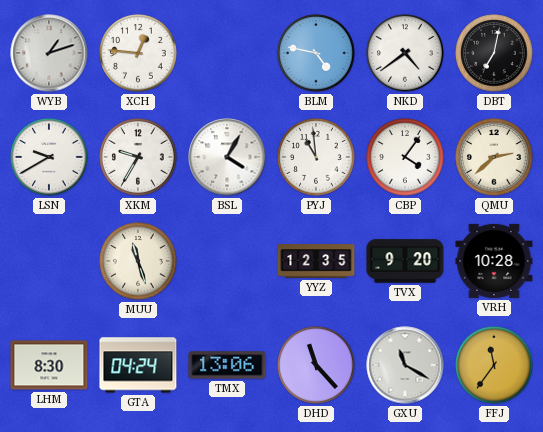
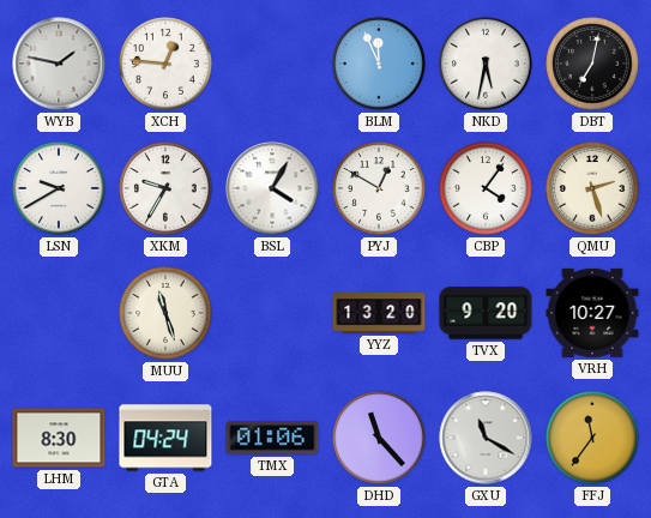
WYB: 1:12 -> 1:47 (59, 64)
BLM: 4:47 -> 11:56 (379, 64)
NKD: 4:39 -> 5:32 (486, 64)
PYJ: 10:59 -> 12:50 (379, 188)
QMU: 2:38 -> 2:27 (592, 188)
YYZ: 12:35 -> 13:20 (379, 313)
VRH: 10:28 -> 10:27 (592, 313)
TMX: 13:06 -> 01:06 (272, 438)
